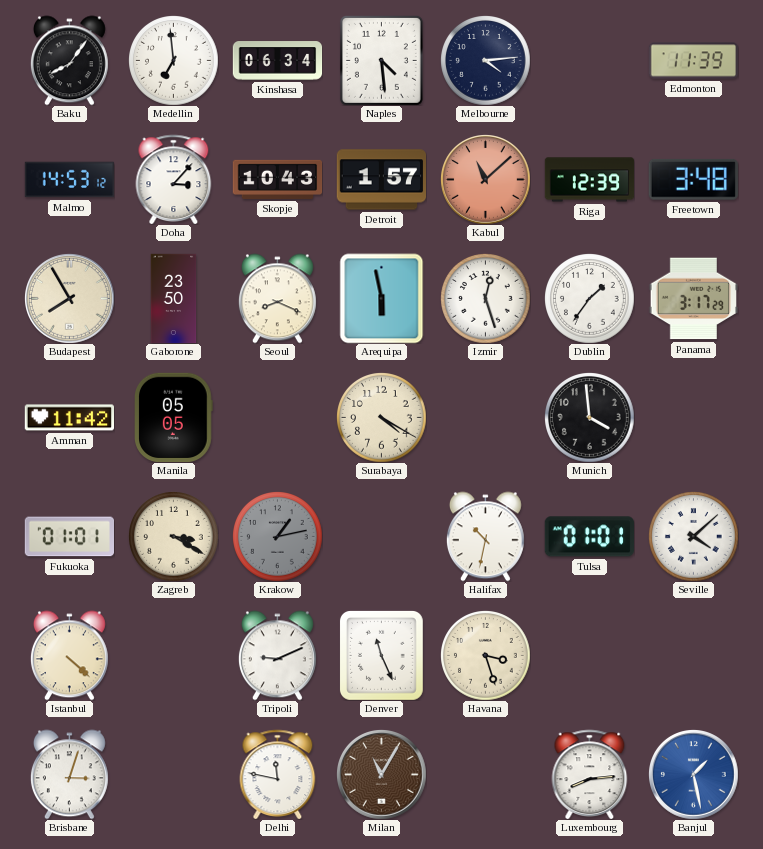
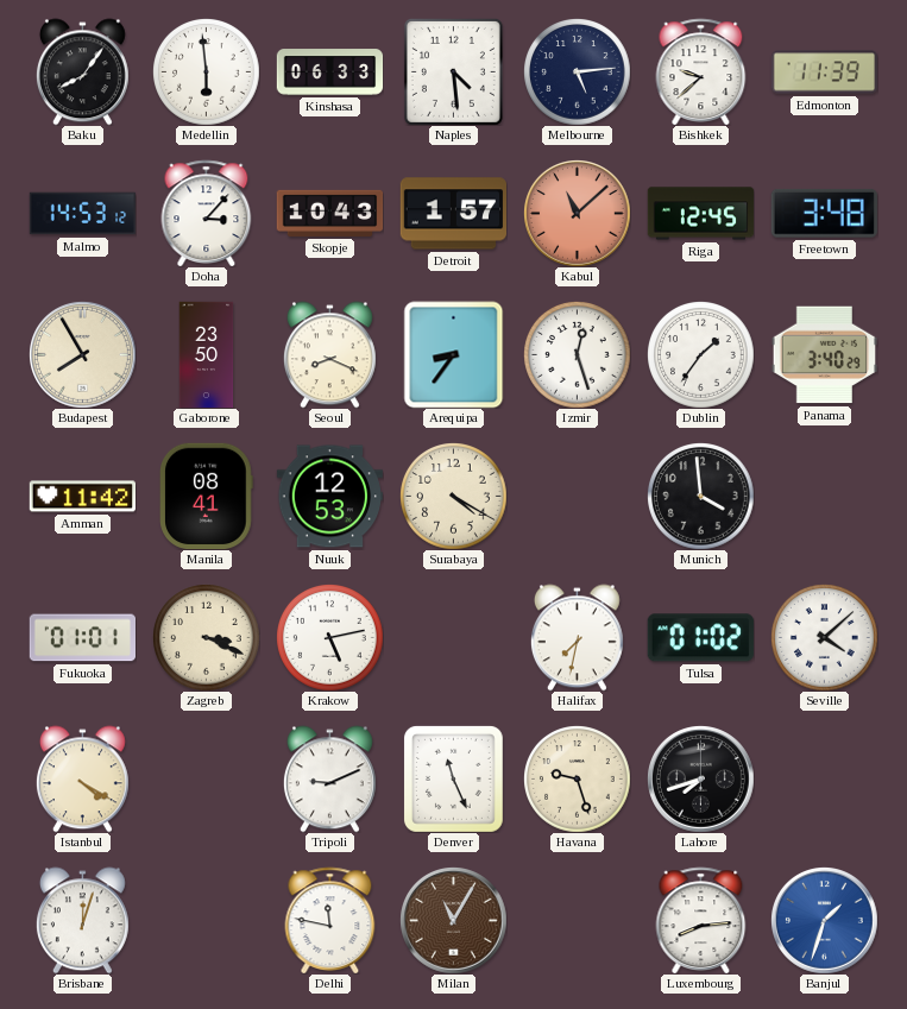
Medellin: 6:59 -> 5:59 (207, 72)
Kinshasa: 06:34 -> 06:33 (329, 72)
Melbourne: 4:14 -> 5:14 (578, 72)
Bishkek: none -> 9:38 (701, 71)
Riga: 12:39 -> 12:45 (700, 214)
Arequipa: 5:58 -> 8:36 (454, 354)
Panama: 3:17 -> 3:40 (824, 355)
Manila: 05:05 -> 08:41 (207, 496)
Nuuk: none -> 12:53 (329, 497)
Zagreb: 3:20 -> 3:19 (207, 638)
Krakow: 1:13 -> 5:13 (330, 638)
Krakow dial: grey -> white (330, 638)
Halifax: 10:32 -> 7:32 (577, 637)
Tulsa: 01:01 -> 01:02 (700, 638)
Istanbul: 4:22 -> 4:20 (82, 778)
Havana: 3:27 -> 9:27 (578, 780)
Lahore: none -> 7:42 (701, 780)
Brisbane: 3:03 -> 12:03 (82, 920)
Banjul: 1:28 -> 1:33 (825, 921)
